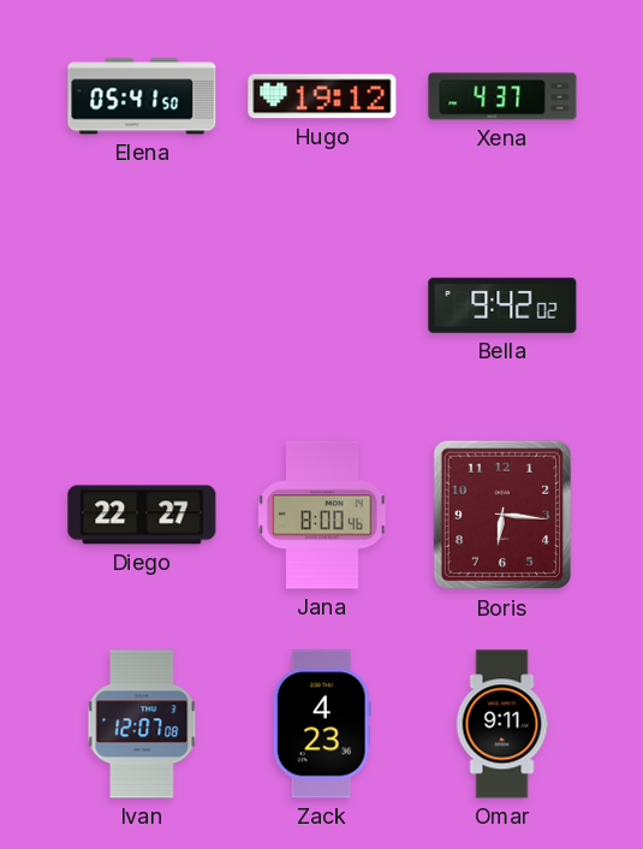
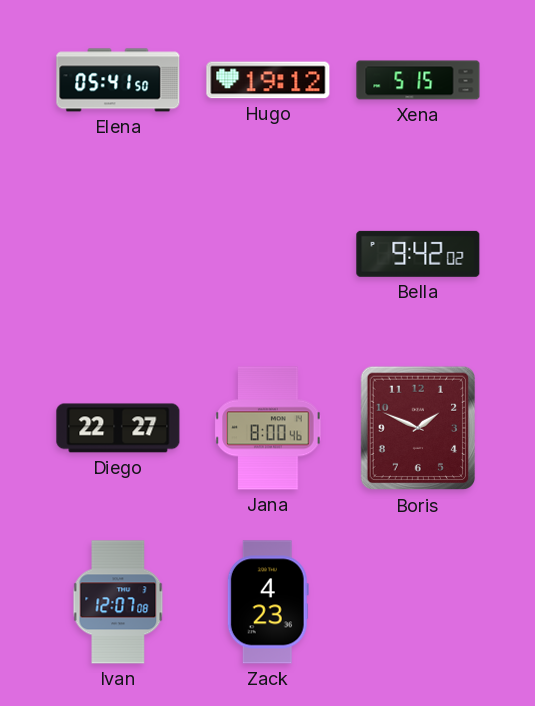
Xena: 4:37 -> 5:15 (418, 80)
Boris: 6:16 -> 1:49 (417, 428)
Omar: 9:11 -> none (502, 724)
